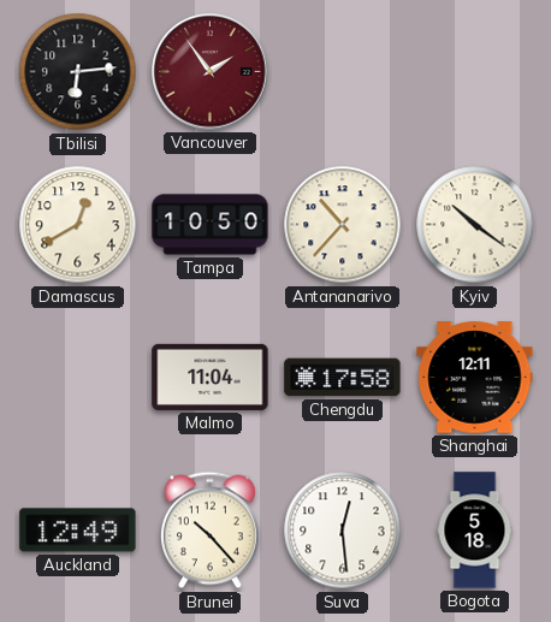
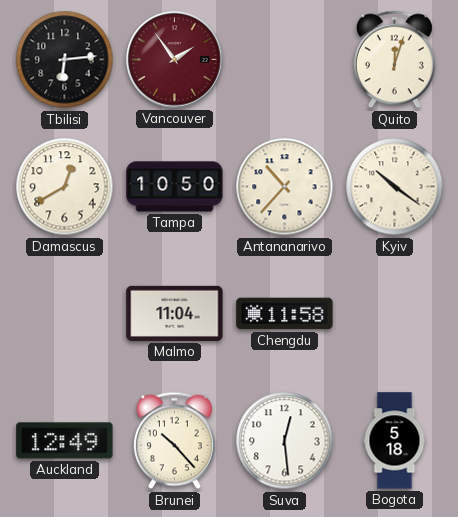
Quito: none -> 12:03 (394, 60)
Chengdu: 17:58 -> 11:58 (285, 314)
Shanghai: 12:11 -> none (475, 378)
